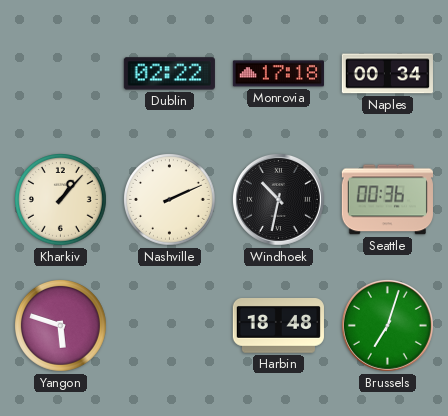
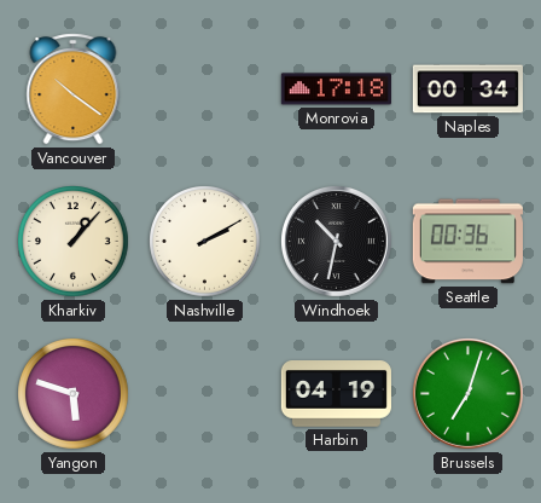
Vancouver: none -> 10:21 (74, 89)
Dublin: 02:22 -> none (169, 74)
Nashville: 2:11 -> 2:10 (205, 242)
Harbin: 18:48 -> 04:19 (336, 394)
